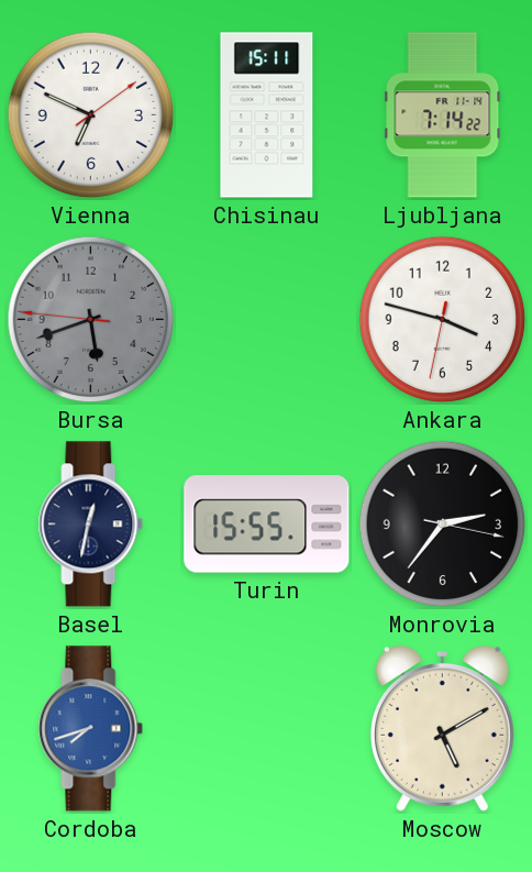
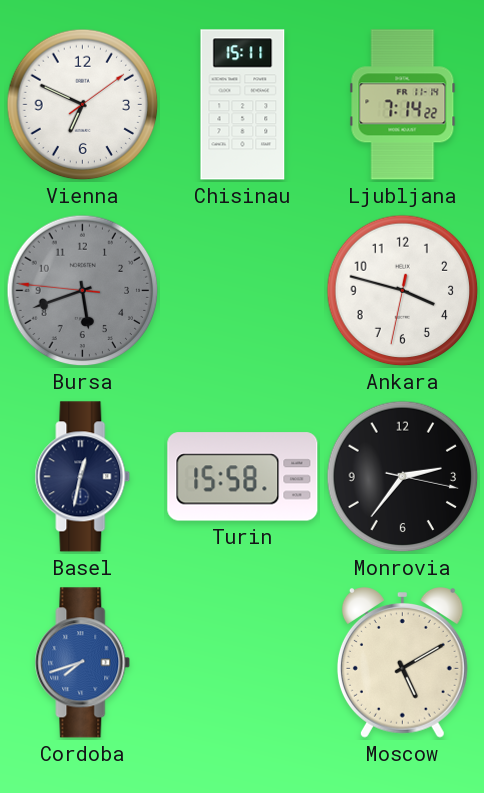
Turin: 15:55 -> 15:58 (243, 477)
